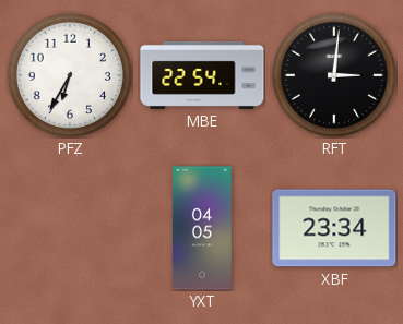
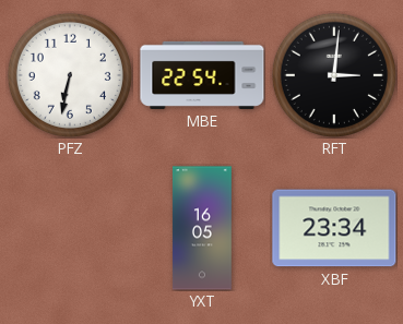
PFZ: 6:35 -> 6:32 (70, 75)
YXT: 04:05 -> 16:05 (203, 228)
